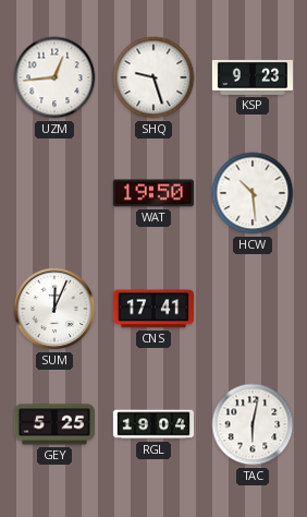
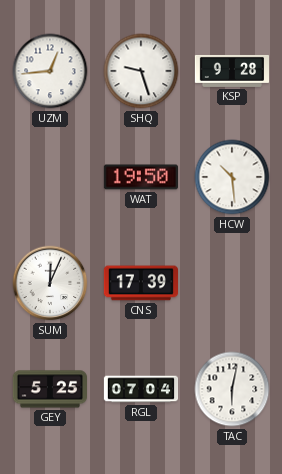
KSP: 9:23 -> 9:28 (232, 71)
CNS: 17:41 -> 17:39 (140, 283)
RGL: 19:04 -> 07:04 (141, 389)
